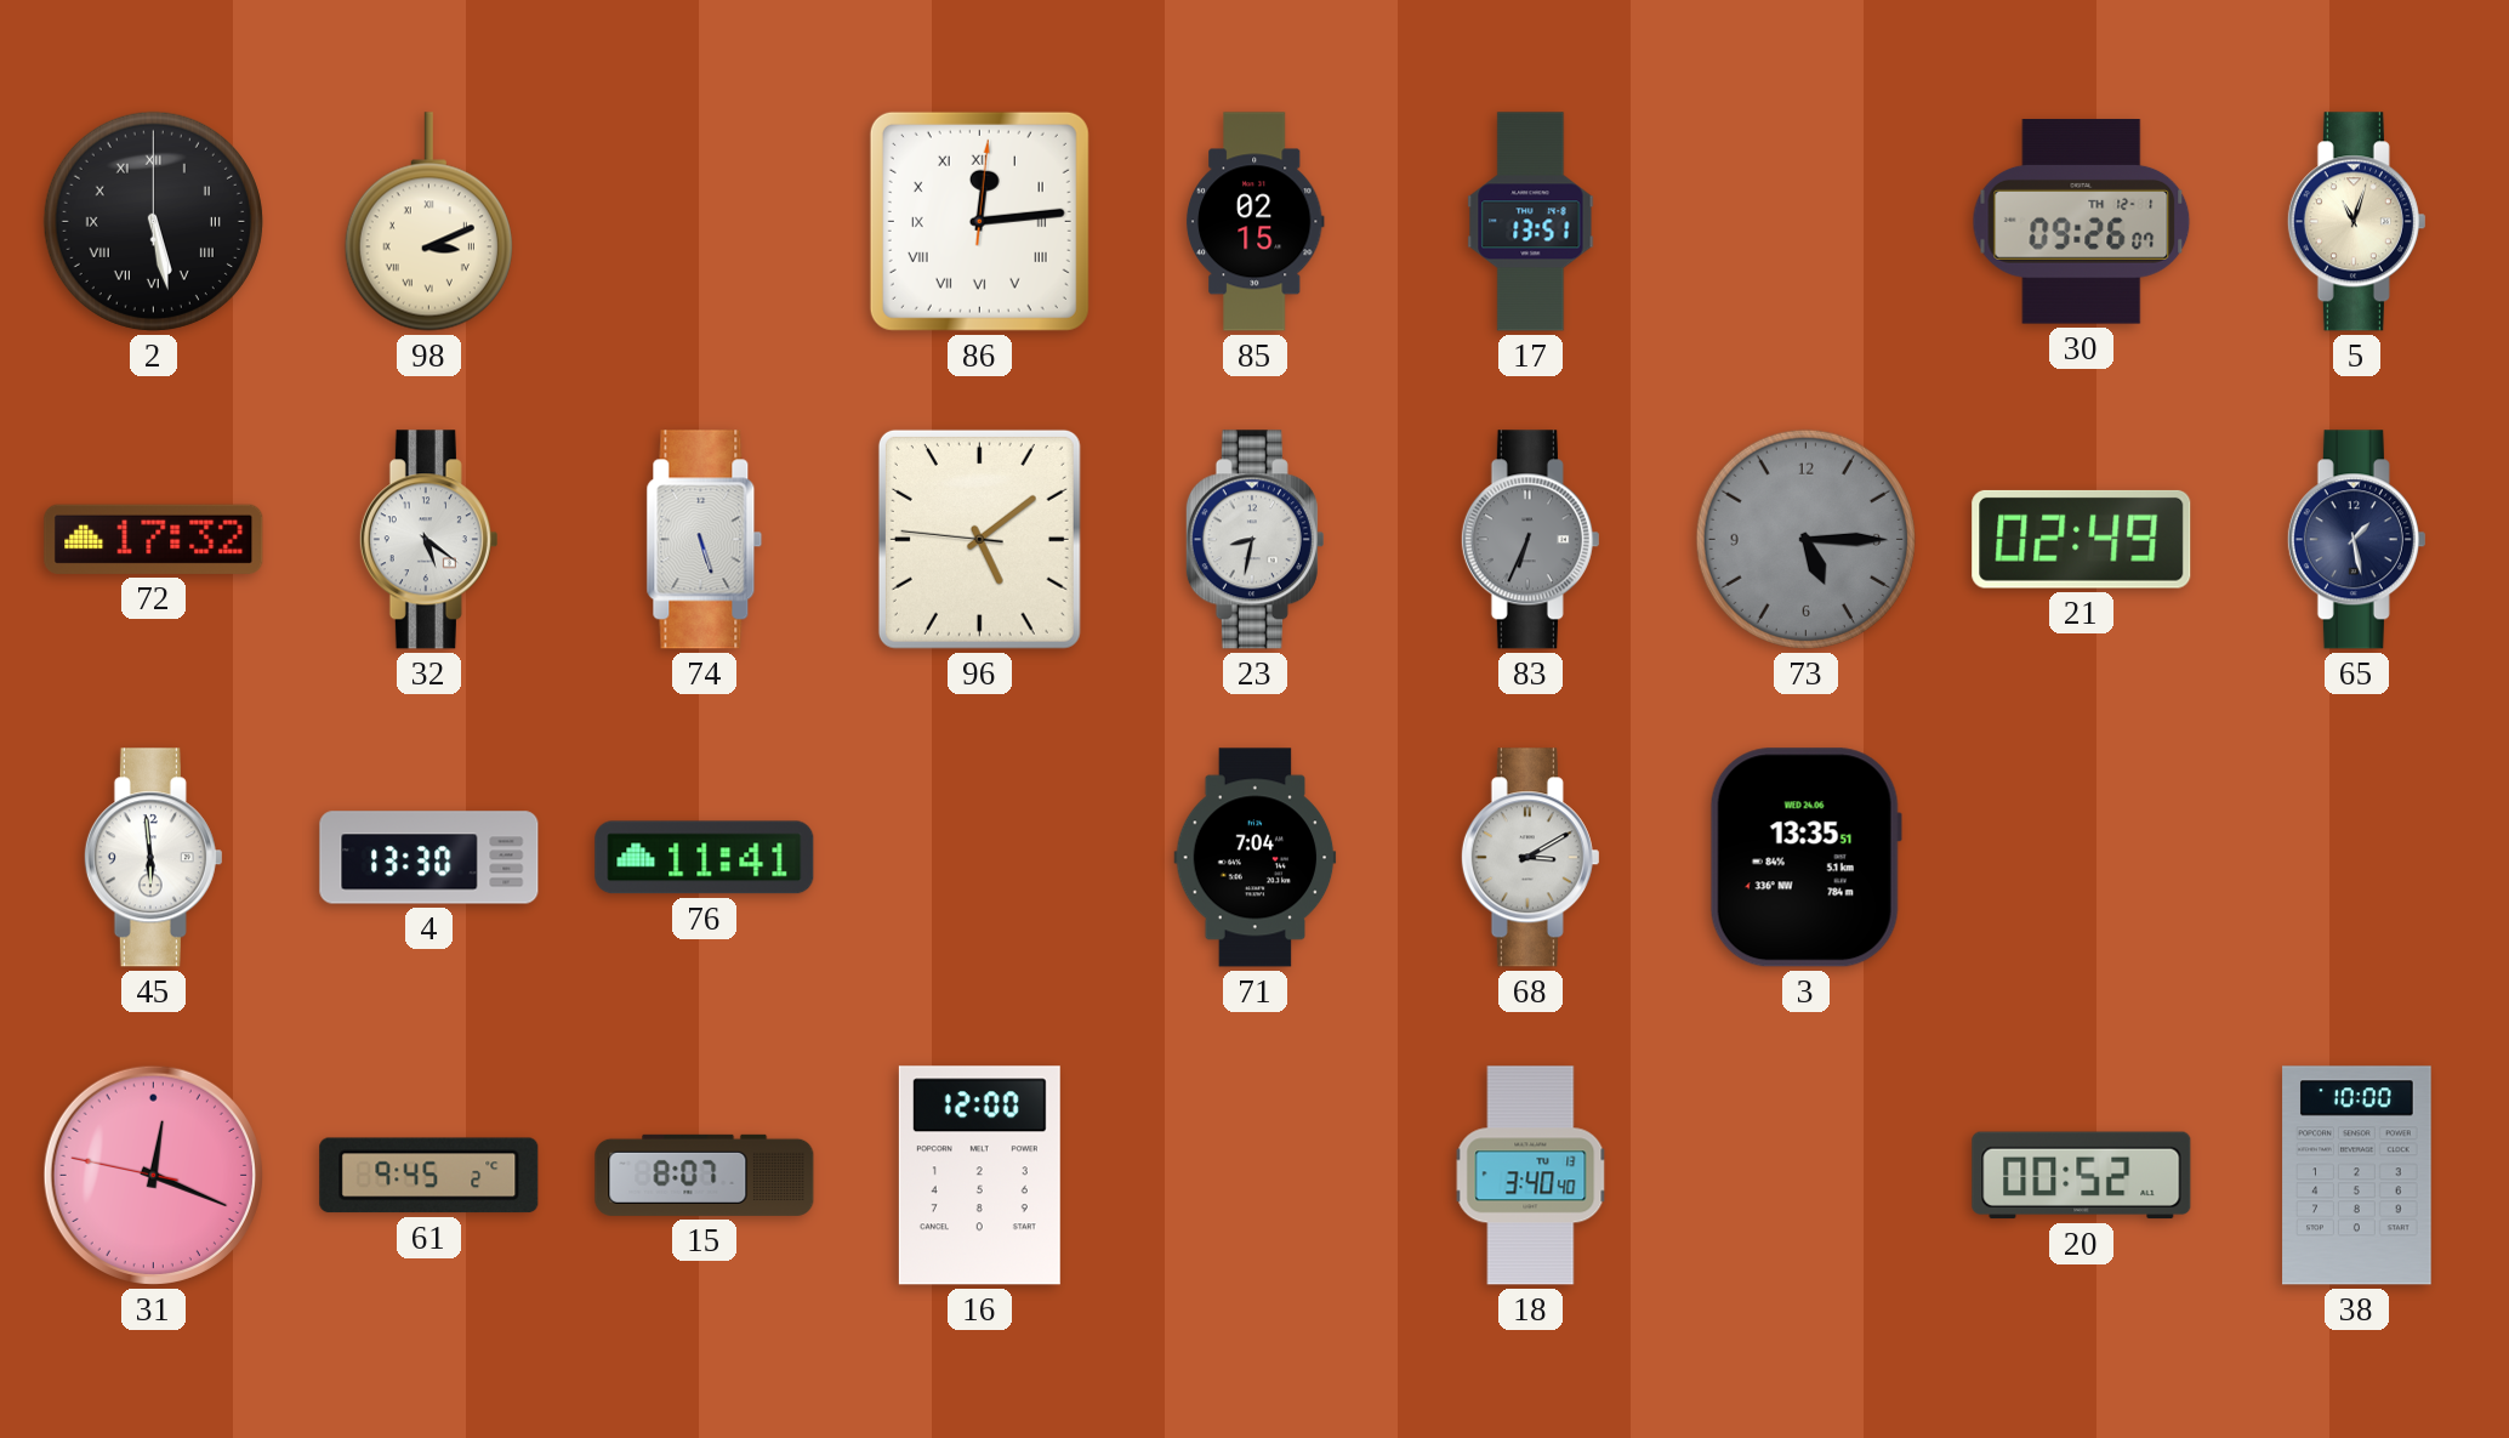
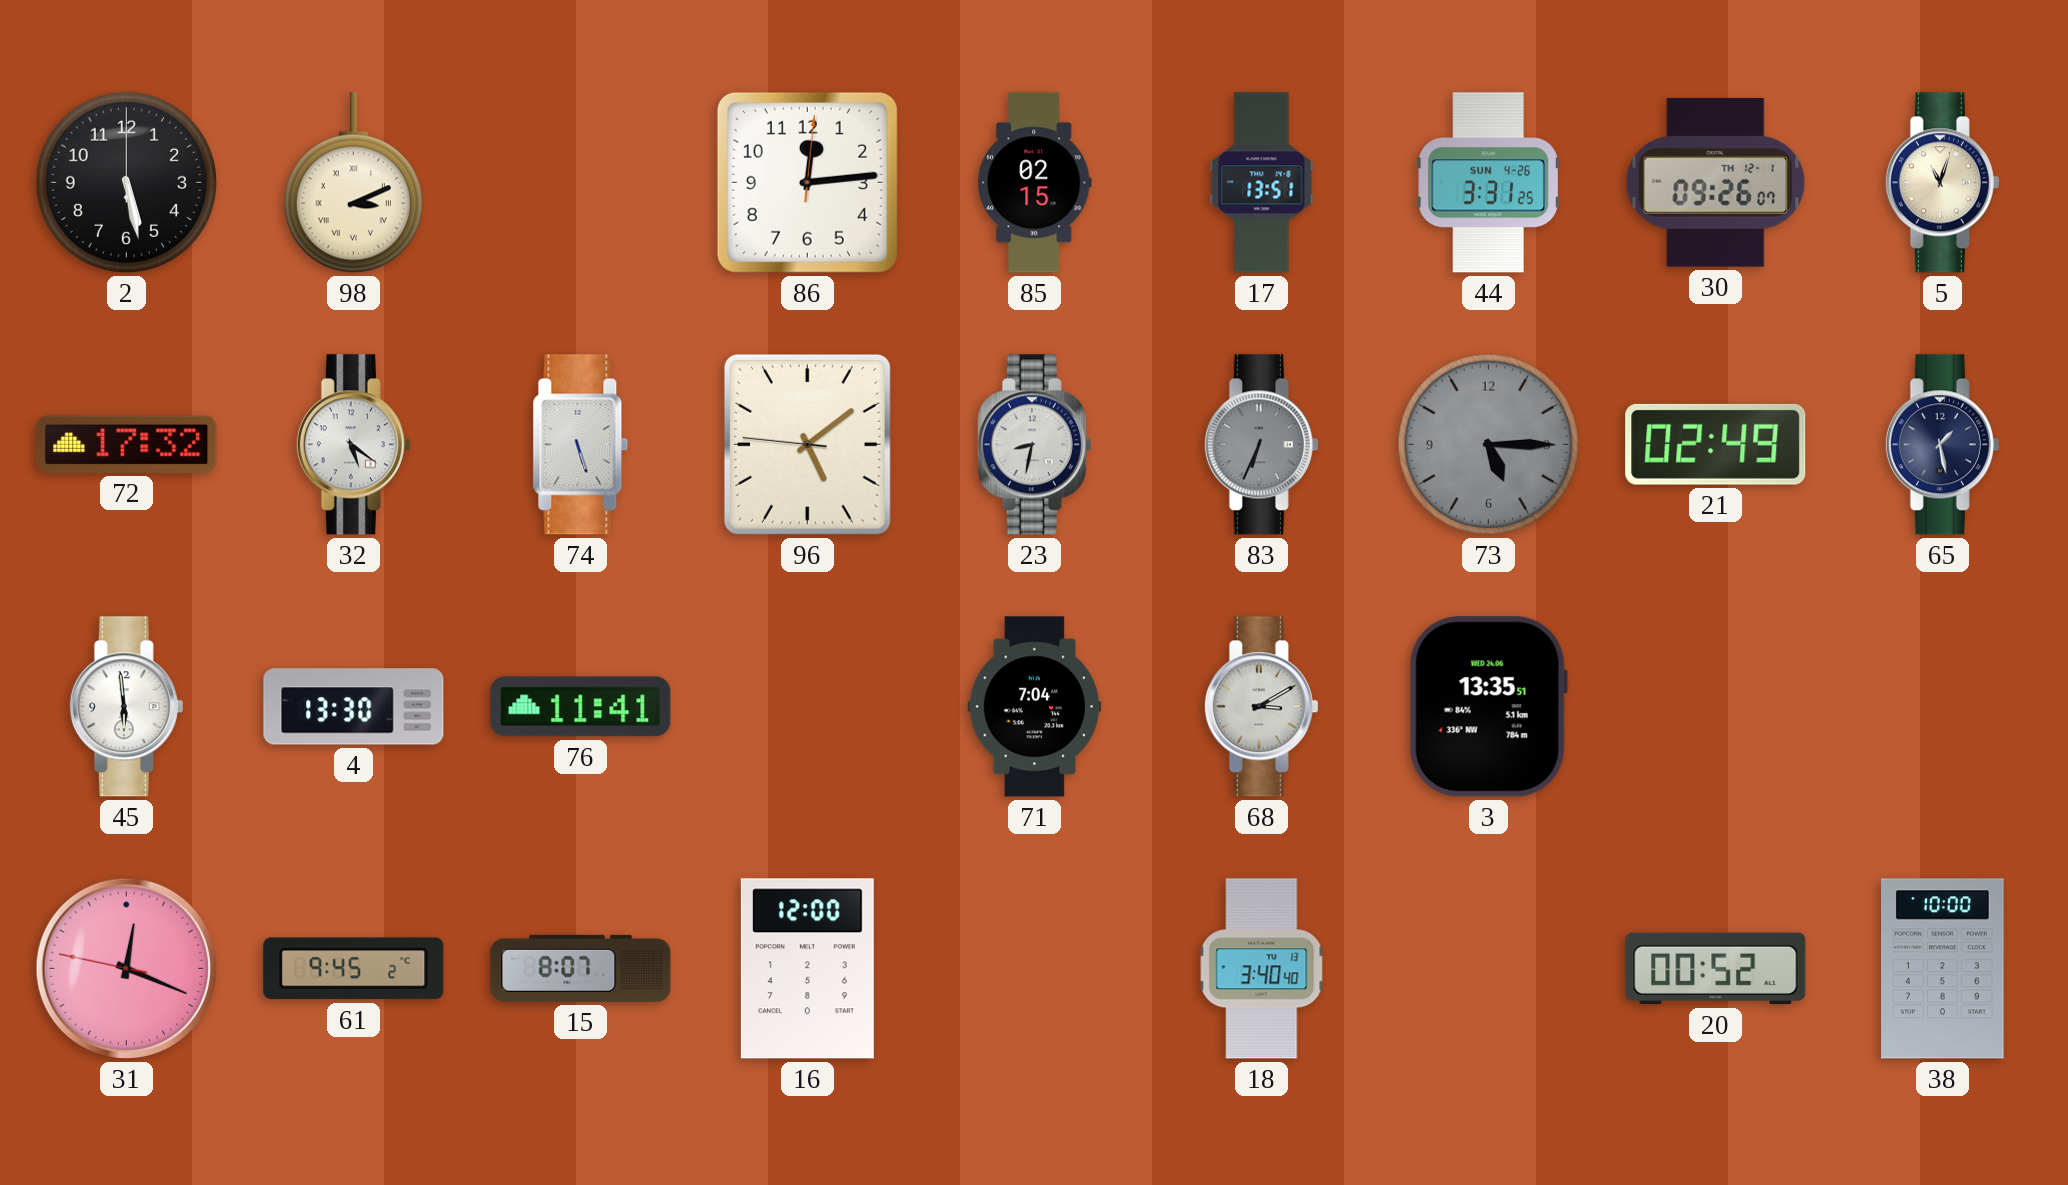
2 numerals: Roman -> Arabic (126, 182)
86 numerals: Roman -> Arabic (807, 182)
44: none -> 3:31 (1488, 183)
